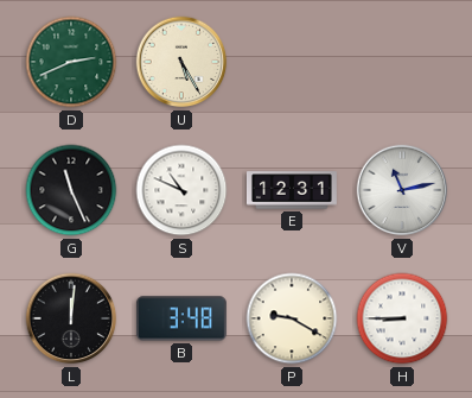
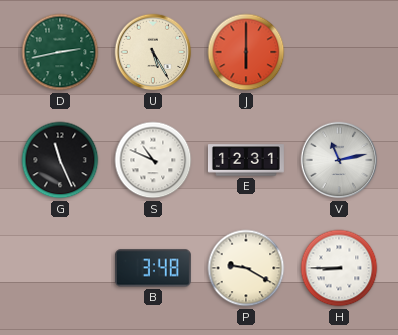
D: 2:41 -> 2:43 (60, 52)
J: none -> 6:00 (246, 52)
L: 12:01 -> none (71, 318)
